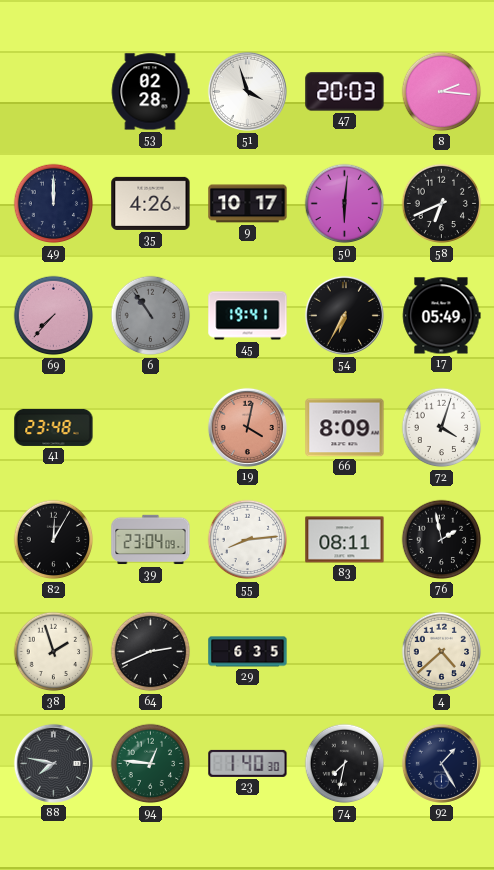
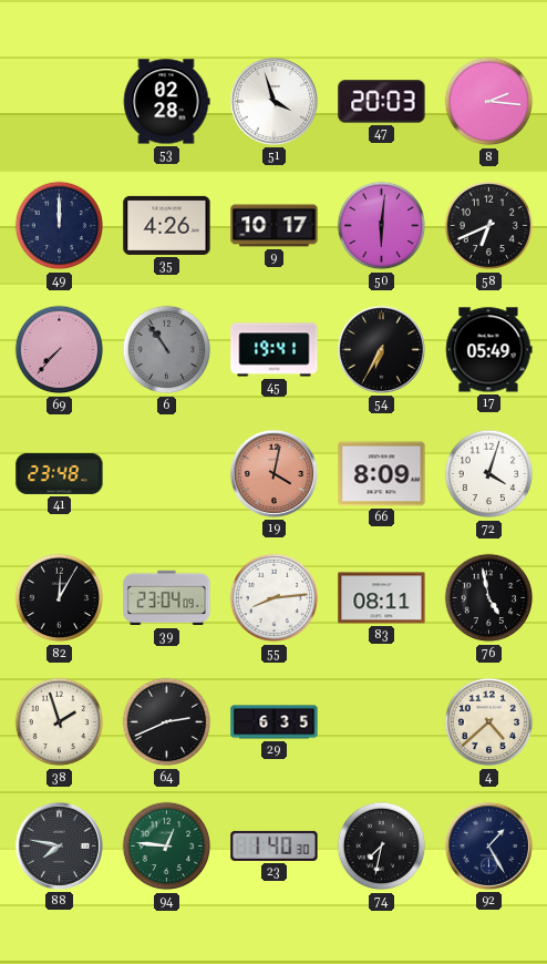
76: 1:58 -> 4:58 (489, 598)
